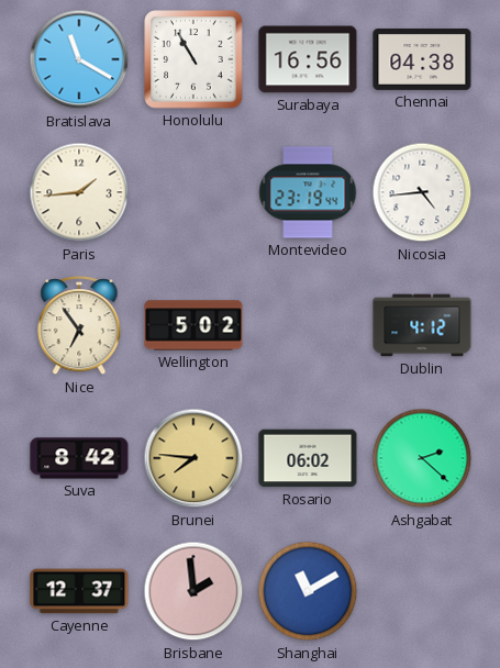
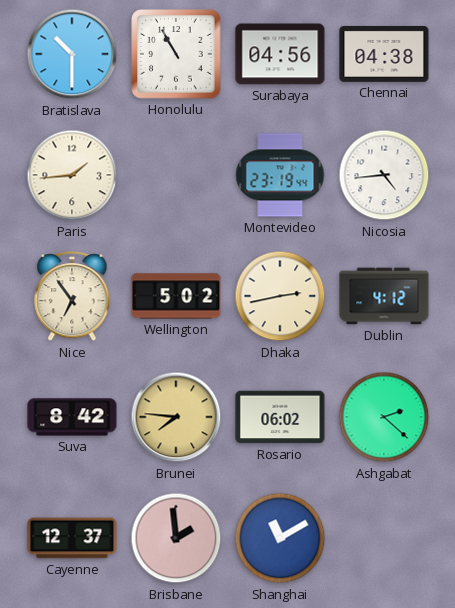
Bratislava: 11:20 -> 10:30 (72, 54)
Surabaya: 16:56 -> 04:56 (280, 54)
Dhaka: none -> 2:43 (280, 296)
